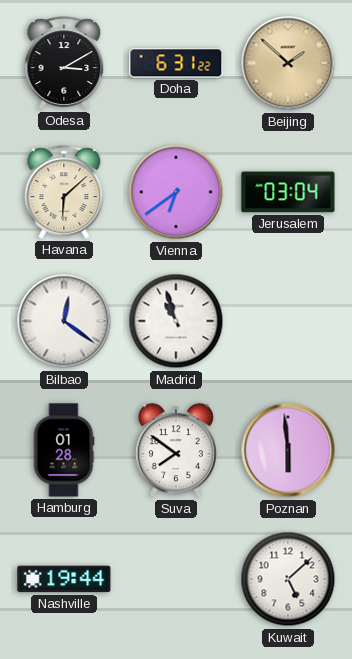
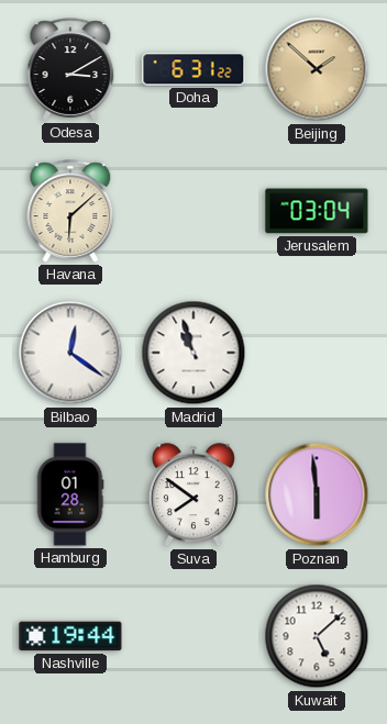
Vienna: 6:39 -> none (176, 192)
